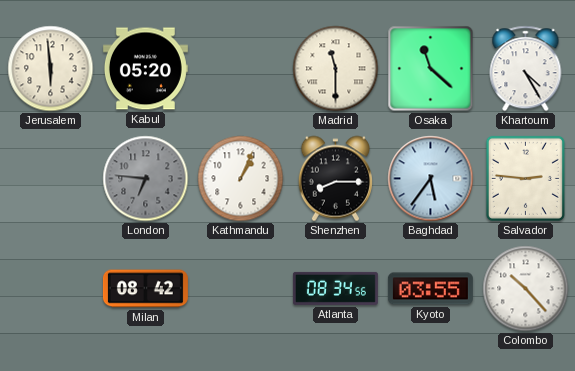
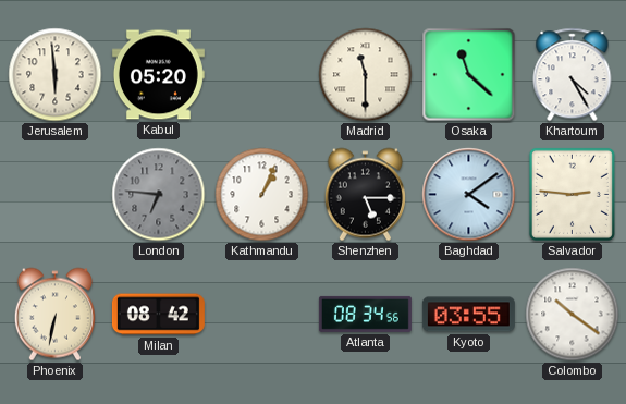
Shenzhen: 8:15 -> 5:15 (365, 195)
Baghdad: 5:36 -> 4:09 (469, 195)
Phoenix: none -> 6:32 (54, 315)
Colombo: 10:23 -> 10:21 (573, 315)
